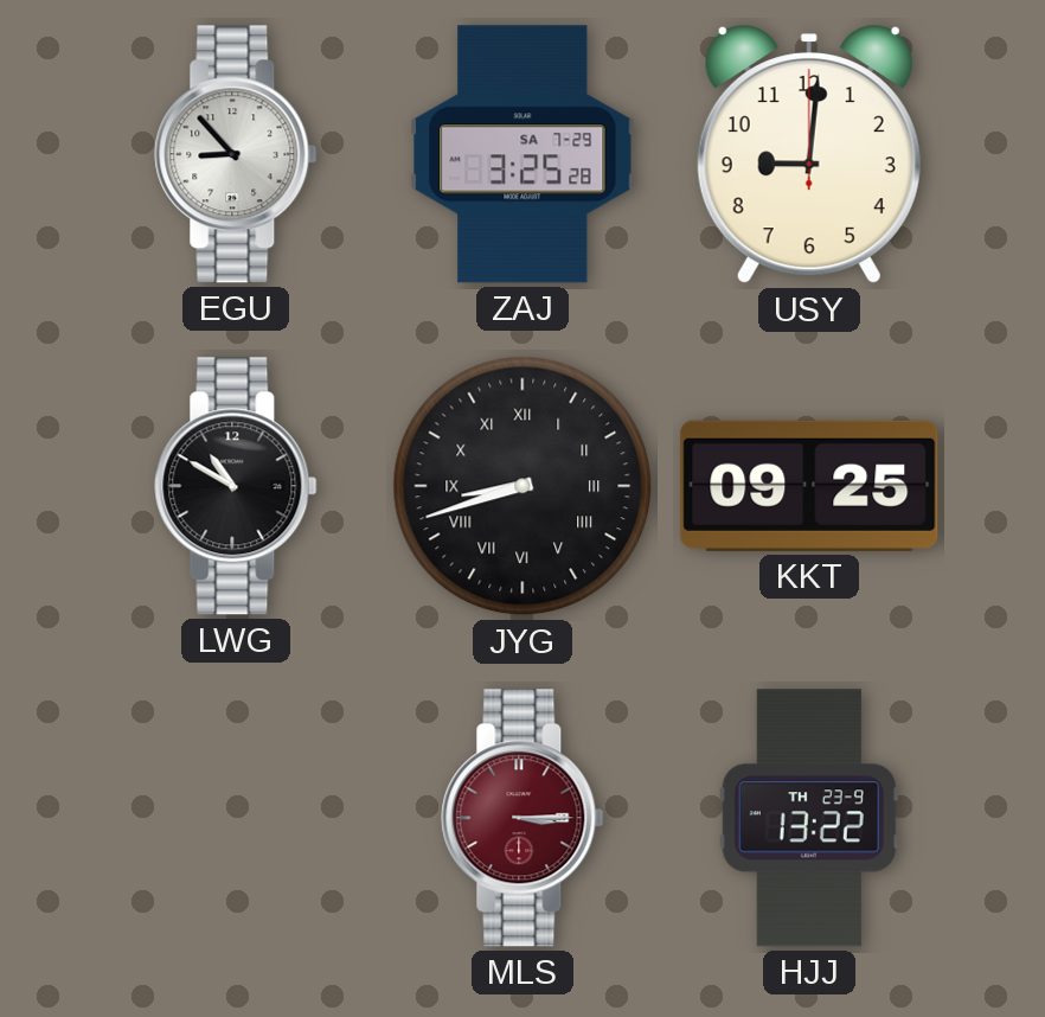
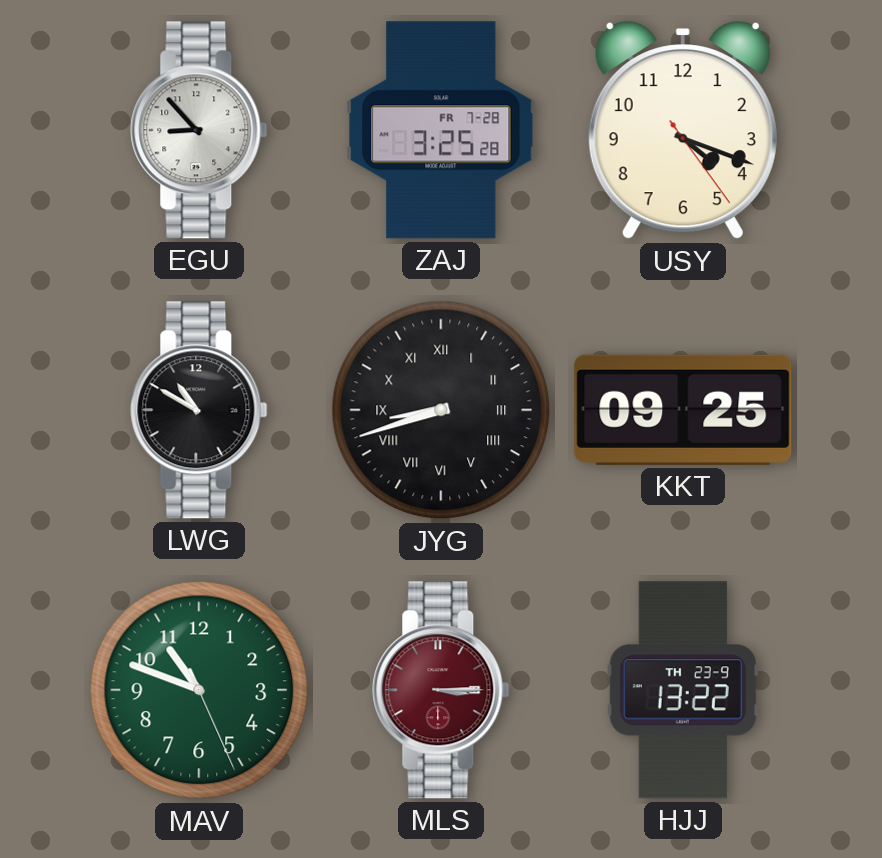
ZAJ date: SA 7-29 -> FR 7-28 (441, 130)
USY: 9:01 -> 4:18 (683, 131)
MAV: none -> 10:48 (199, 690)
